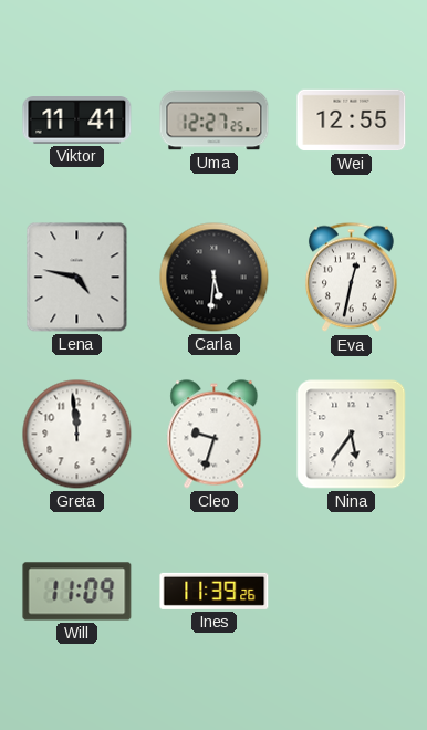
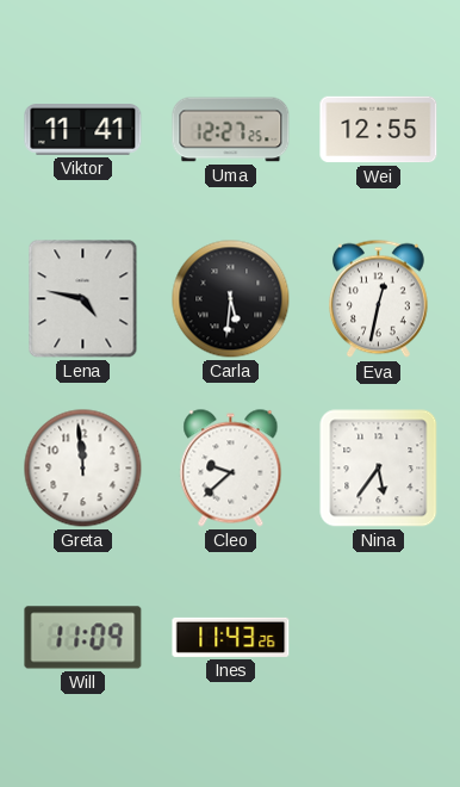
Cleo: 9:33 -> 9:38 (231, 469)
Ines: 11:39 -> 11:43 (231, 637)
